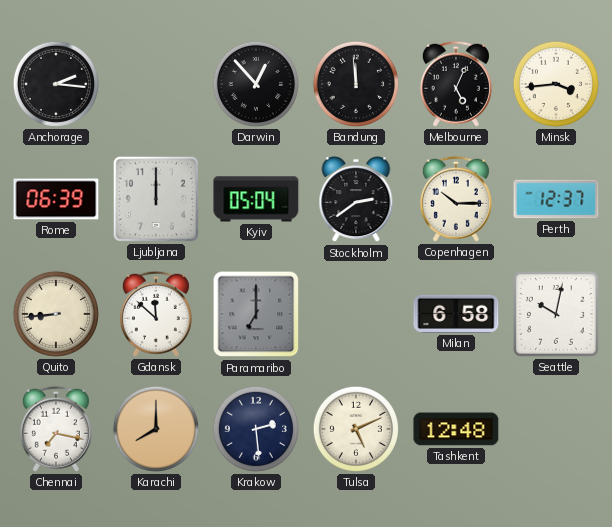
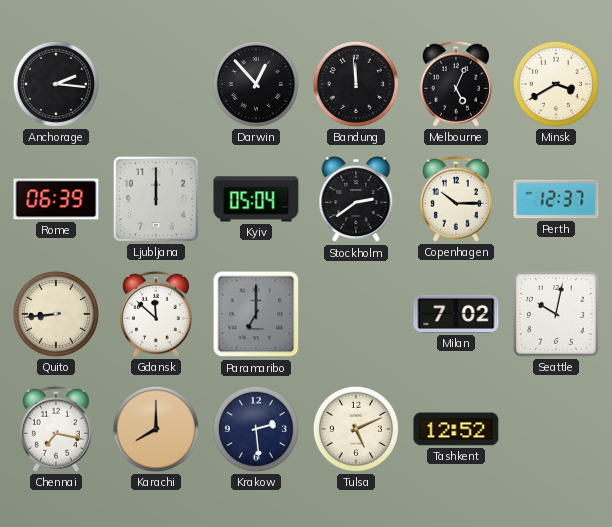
Minsk: 3:44 -> 3:40 (556, 84)
Milan: 6:58 -> 7:02 (456, 314)
Tashkent: 12:48 -> 12:52 (456, 429)
